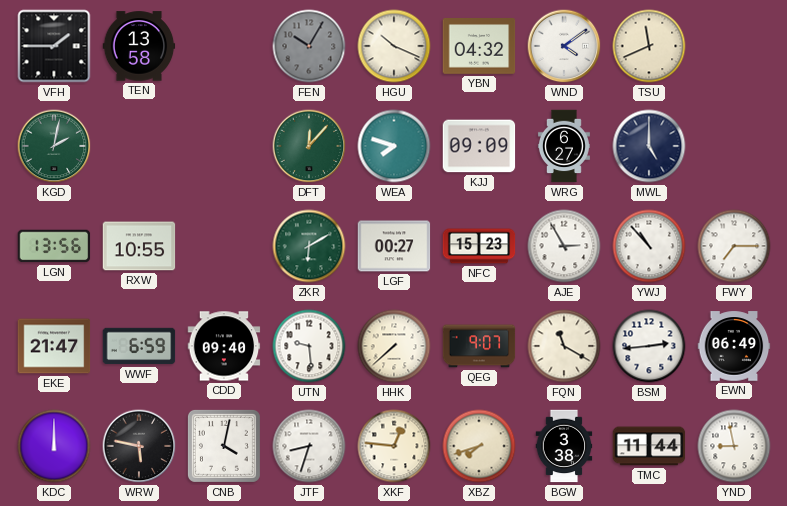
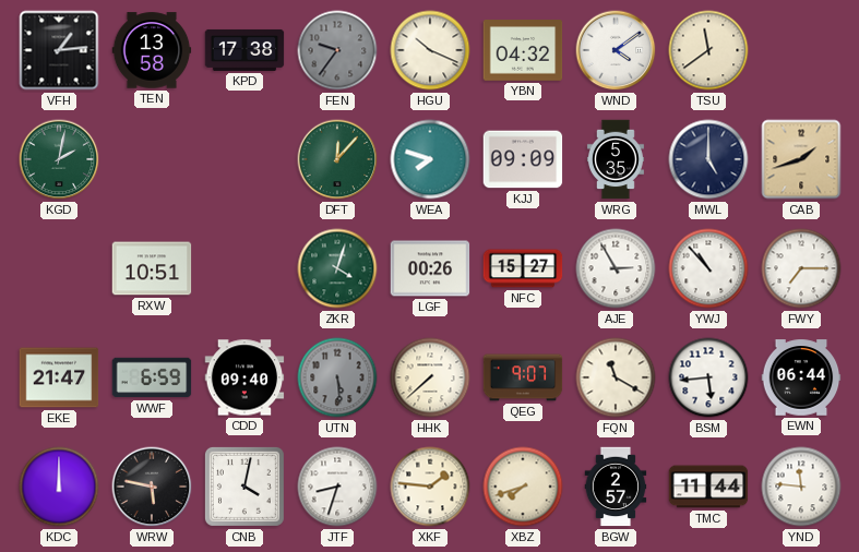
VFH: 1:45 -> 1:14 (59, 50)
KPD: none -> 17:38 (244, 50)
FEN: 10:05 -> 9:36 (337, 50)
TSU: 11:41 -> 11:39 (708, 50)
WRG: 6:27 -> 5:35 (616, 159)
CAB: none -> 1:42 (801, 159)
LGN: 13:56 -> none (54, 246)
RXW: 10:55 -> 10:51 (152, 268)
ZKR: 6:10 -> 4:03 (337, 268)
LGF: 00:27 -> 00:26 (430, 268)
NFC: 15:23 -> 15:27 (523, 268)
UTN: 9:29 -> 5:29 (337, 377)
UTN dial: white -> grey (337, 377)
BSM: 2:44 -> 5:44 (708, 377)
EWN: 06:49 -> 06:44 (801, 377)
XKF: 12:46 -> 1:46 (430, 487)
BGW: 3:38 -> 2:57 (616, 487)
YND: 8:58 -> 11:46 (801, 487)
